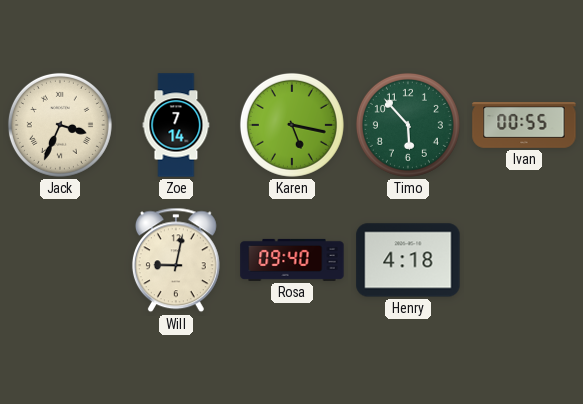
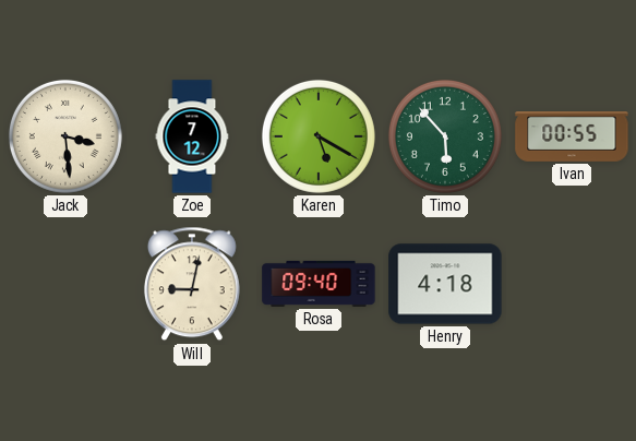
Jack: 3:34 -> 3:29 (65, 136)
Zoe: 7:14 -> 7:12 (192, 136)
Karen: 5:17 -> 5:20 (319, 136)
